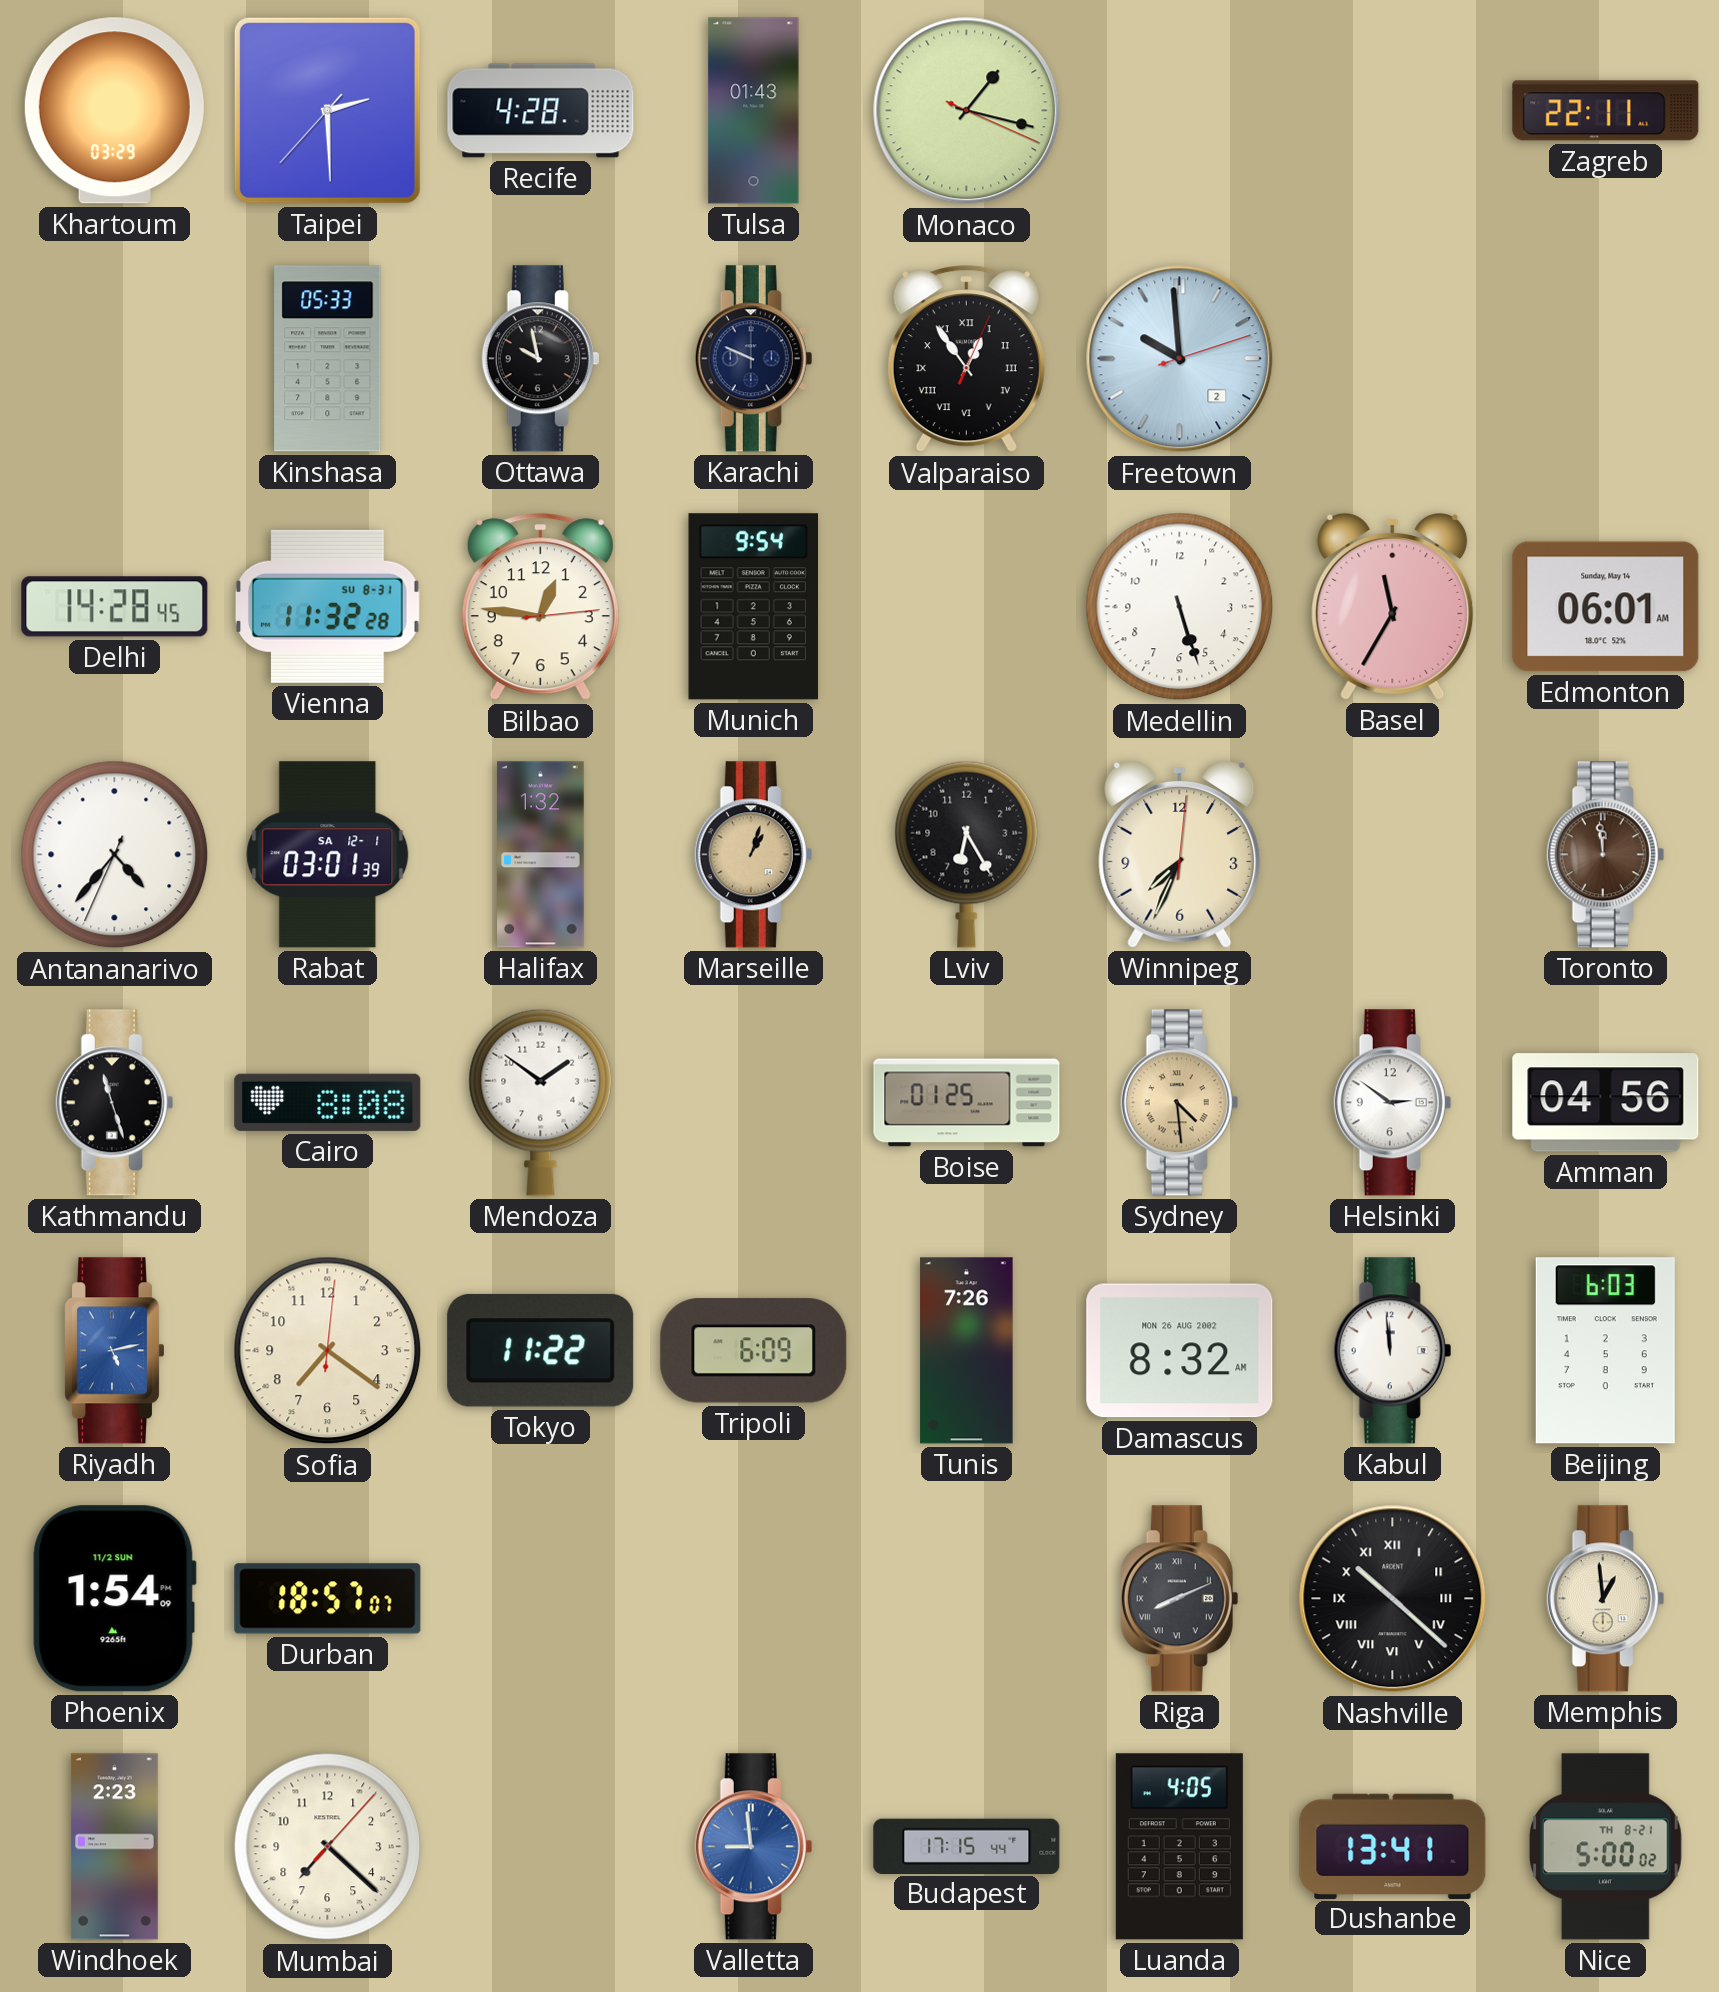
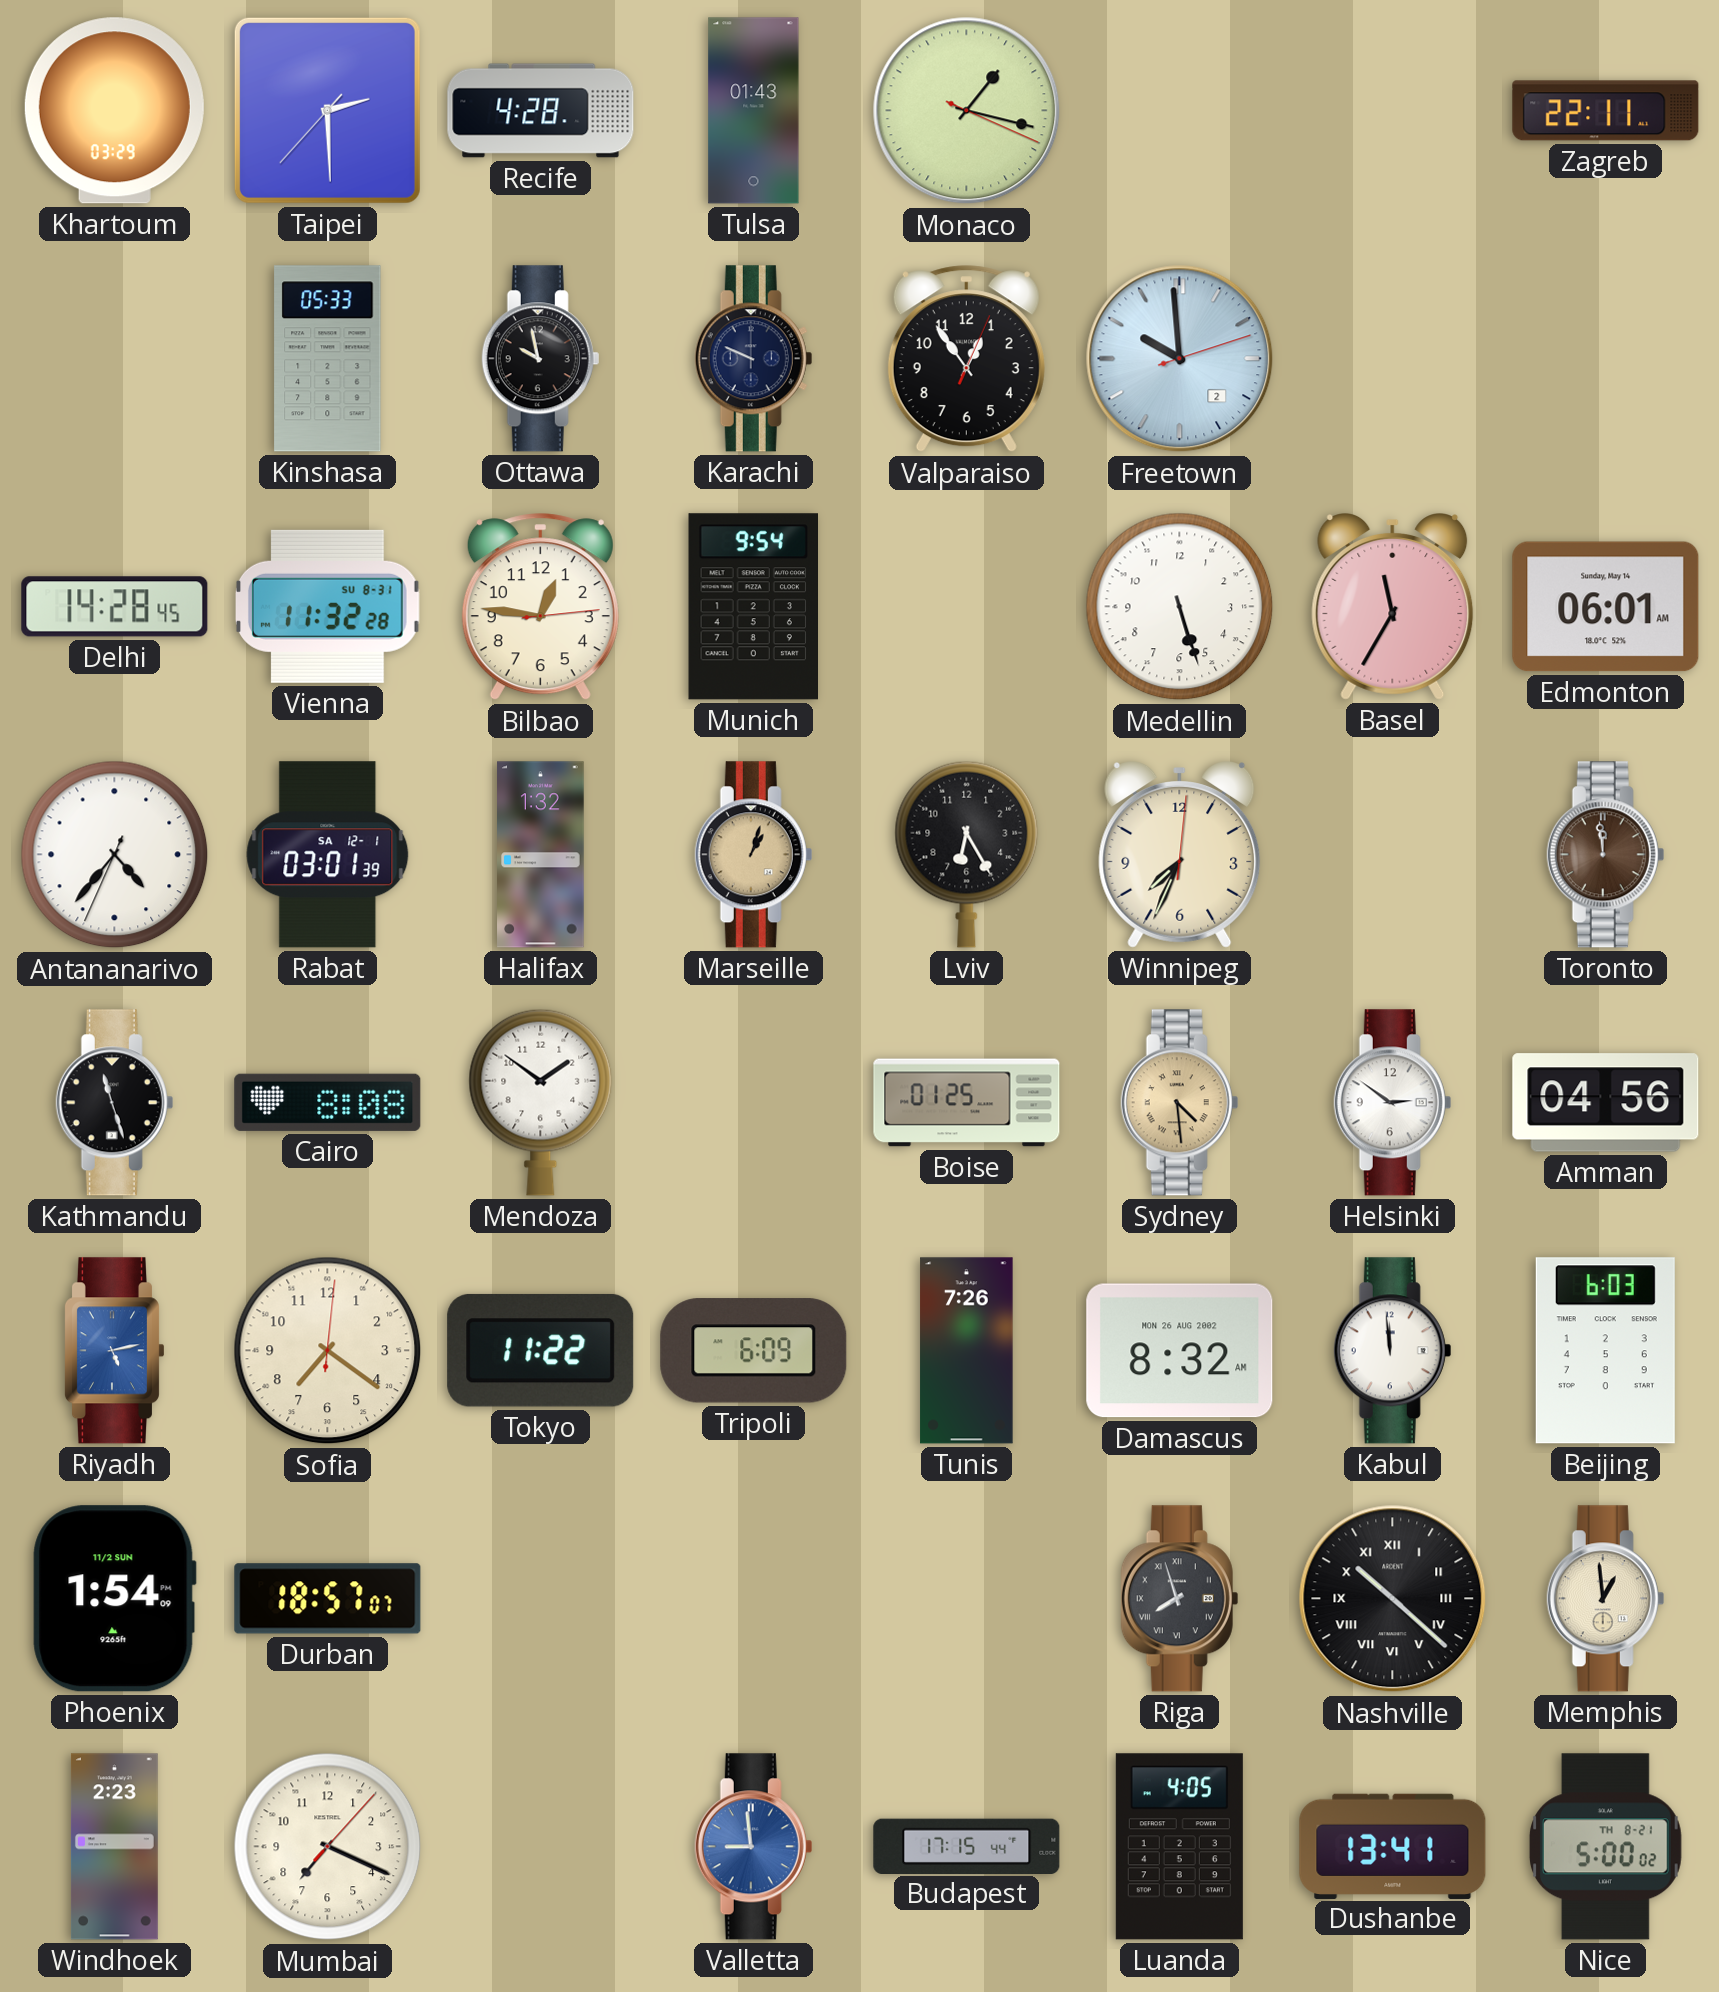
Valparaiso numerals: Roman -> Arabic (966, 359)
Riga: 8:11 -> 7:57 (1180, 1599)
Mumbai: 7:22 -> 7:19 (328, 1847)
